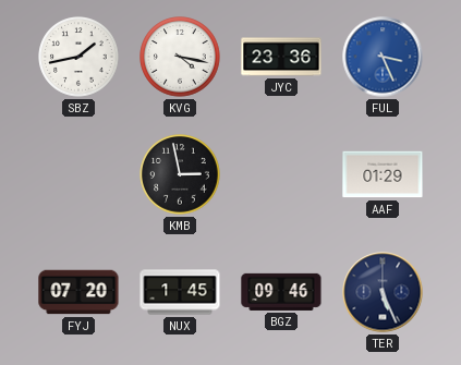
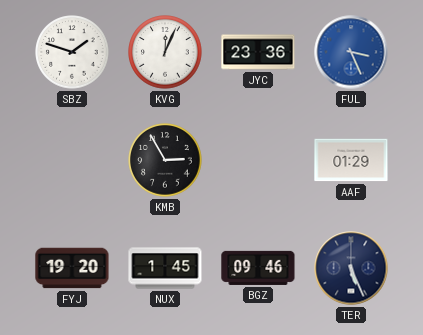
SBZ: 1:43 -> 1:48 (72, 52)
KVG: 4:17 -> 12:04 (165, 52)
KMB: 2:58 -> 2:55 (165, 160)
FYJ: 07:20 -> 19:20 (72, 268)
